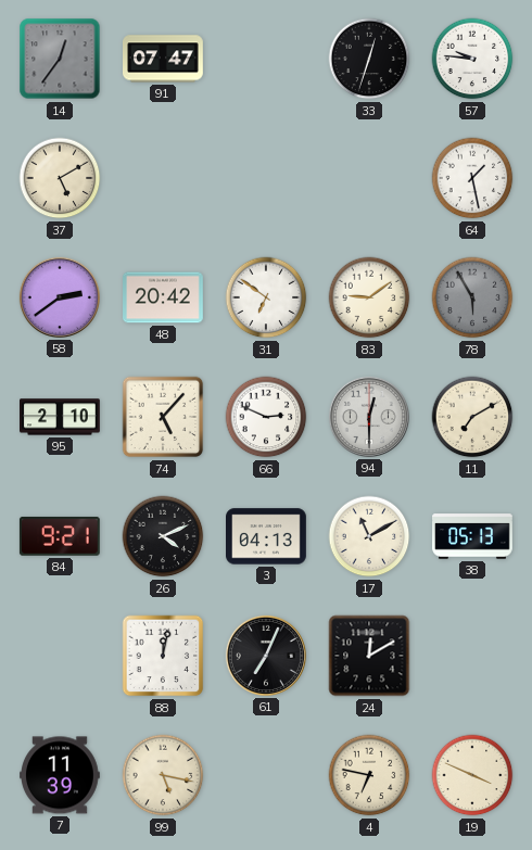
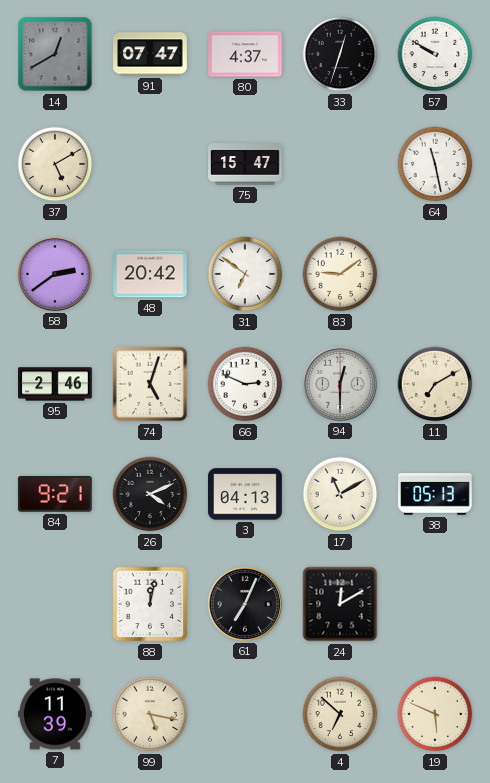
14: 12:36 -> 12:40 (55, 54)
80: none -> 4:37 (246, 54)
57: 9:46 -> 9:50 (435, 54)
75: none -> 15:47 (246, 164)
64: 1:28 -> 11:28 (435, 164)
78: 5:55 -> none (472, 297)
95: 2:10 -> 2:46 (56, 384)
74: 5:07 -> 5:03 (150, 384)
4: 6:47 -> 6:52 (340, 714)
19: 3:49 -> 5:49 (435, 714)
